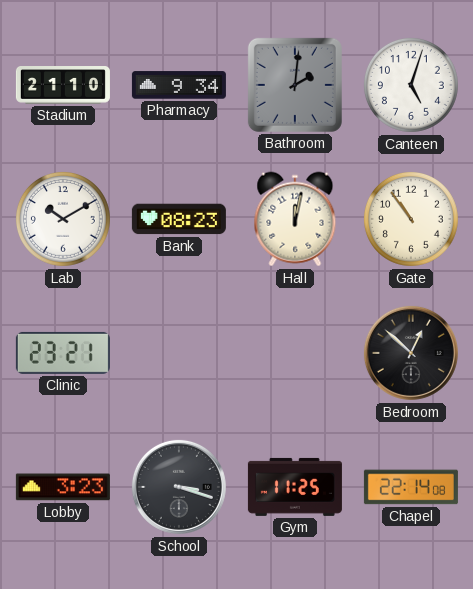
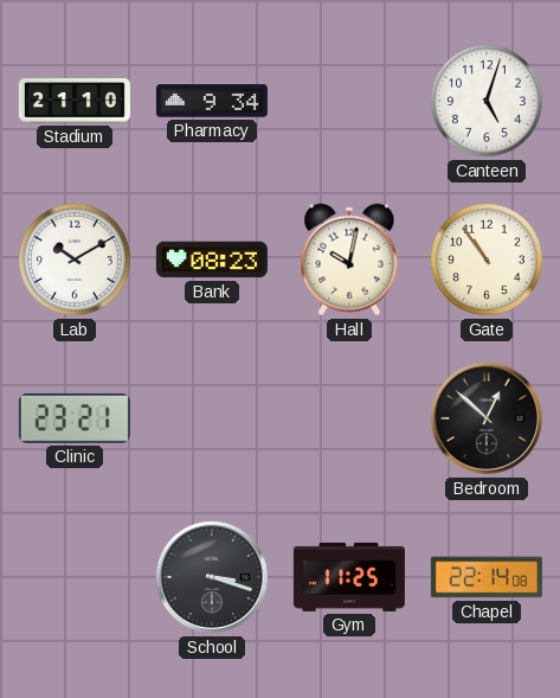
Bathroom: 2:01 -> none (295, 85)
Hall: 12:02 -> 10:02 (349, 260)
Lobby: 3:23 -> none (63, 487)
